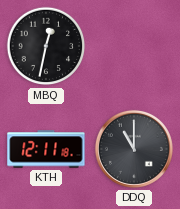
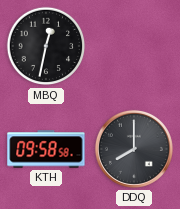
KTH: 12:11 -> 09:58 (46, 149)
DDQ: 11:00 -> 8:00 (134, 149)
